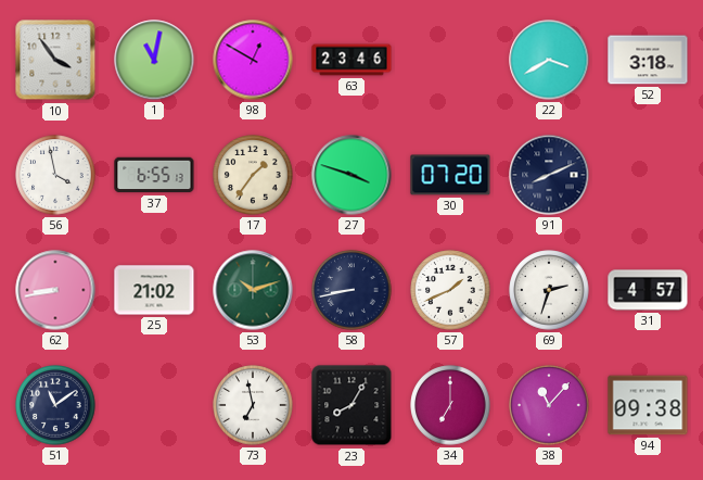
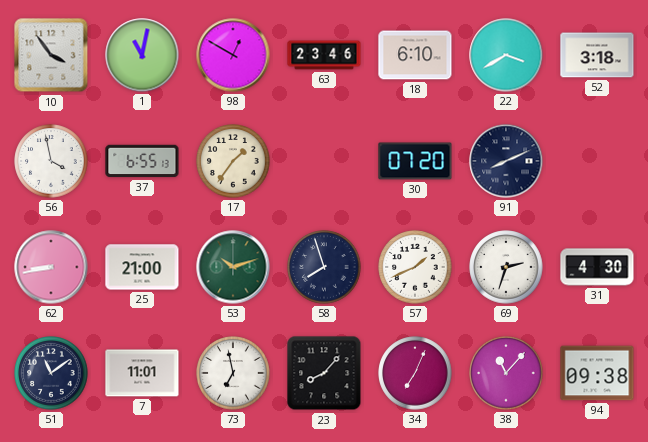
18: none -> 6:10 (415, 55)
27: 3:48 -> none (351, 175)
25: 21:02 -> 21:00 (142, 267)
58: 8:43 -> 7:57 (324, 267)
31: 4:57 -> 4:30 (597, 267)
7: none -> 11:01 (142, 373)
23: 8:05 -> 8:07 (324, 373)
34: 7:00 -> 7:04 (415, 373)
